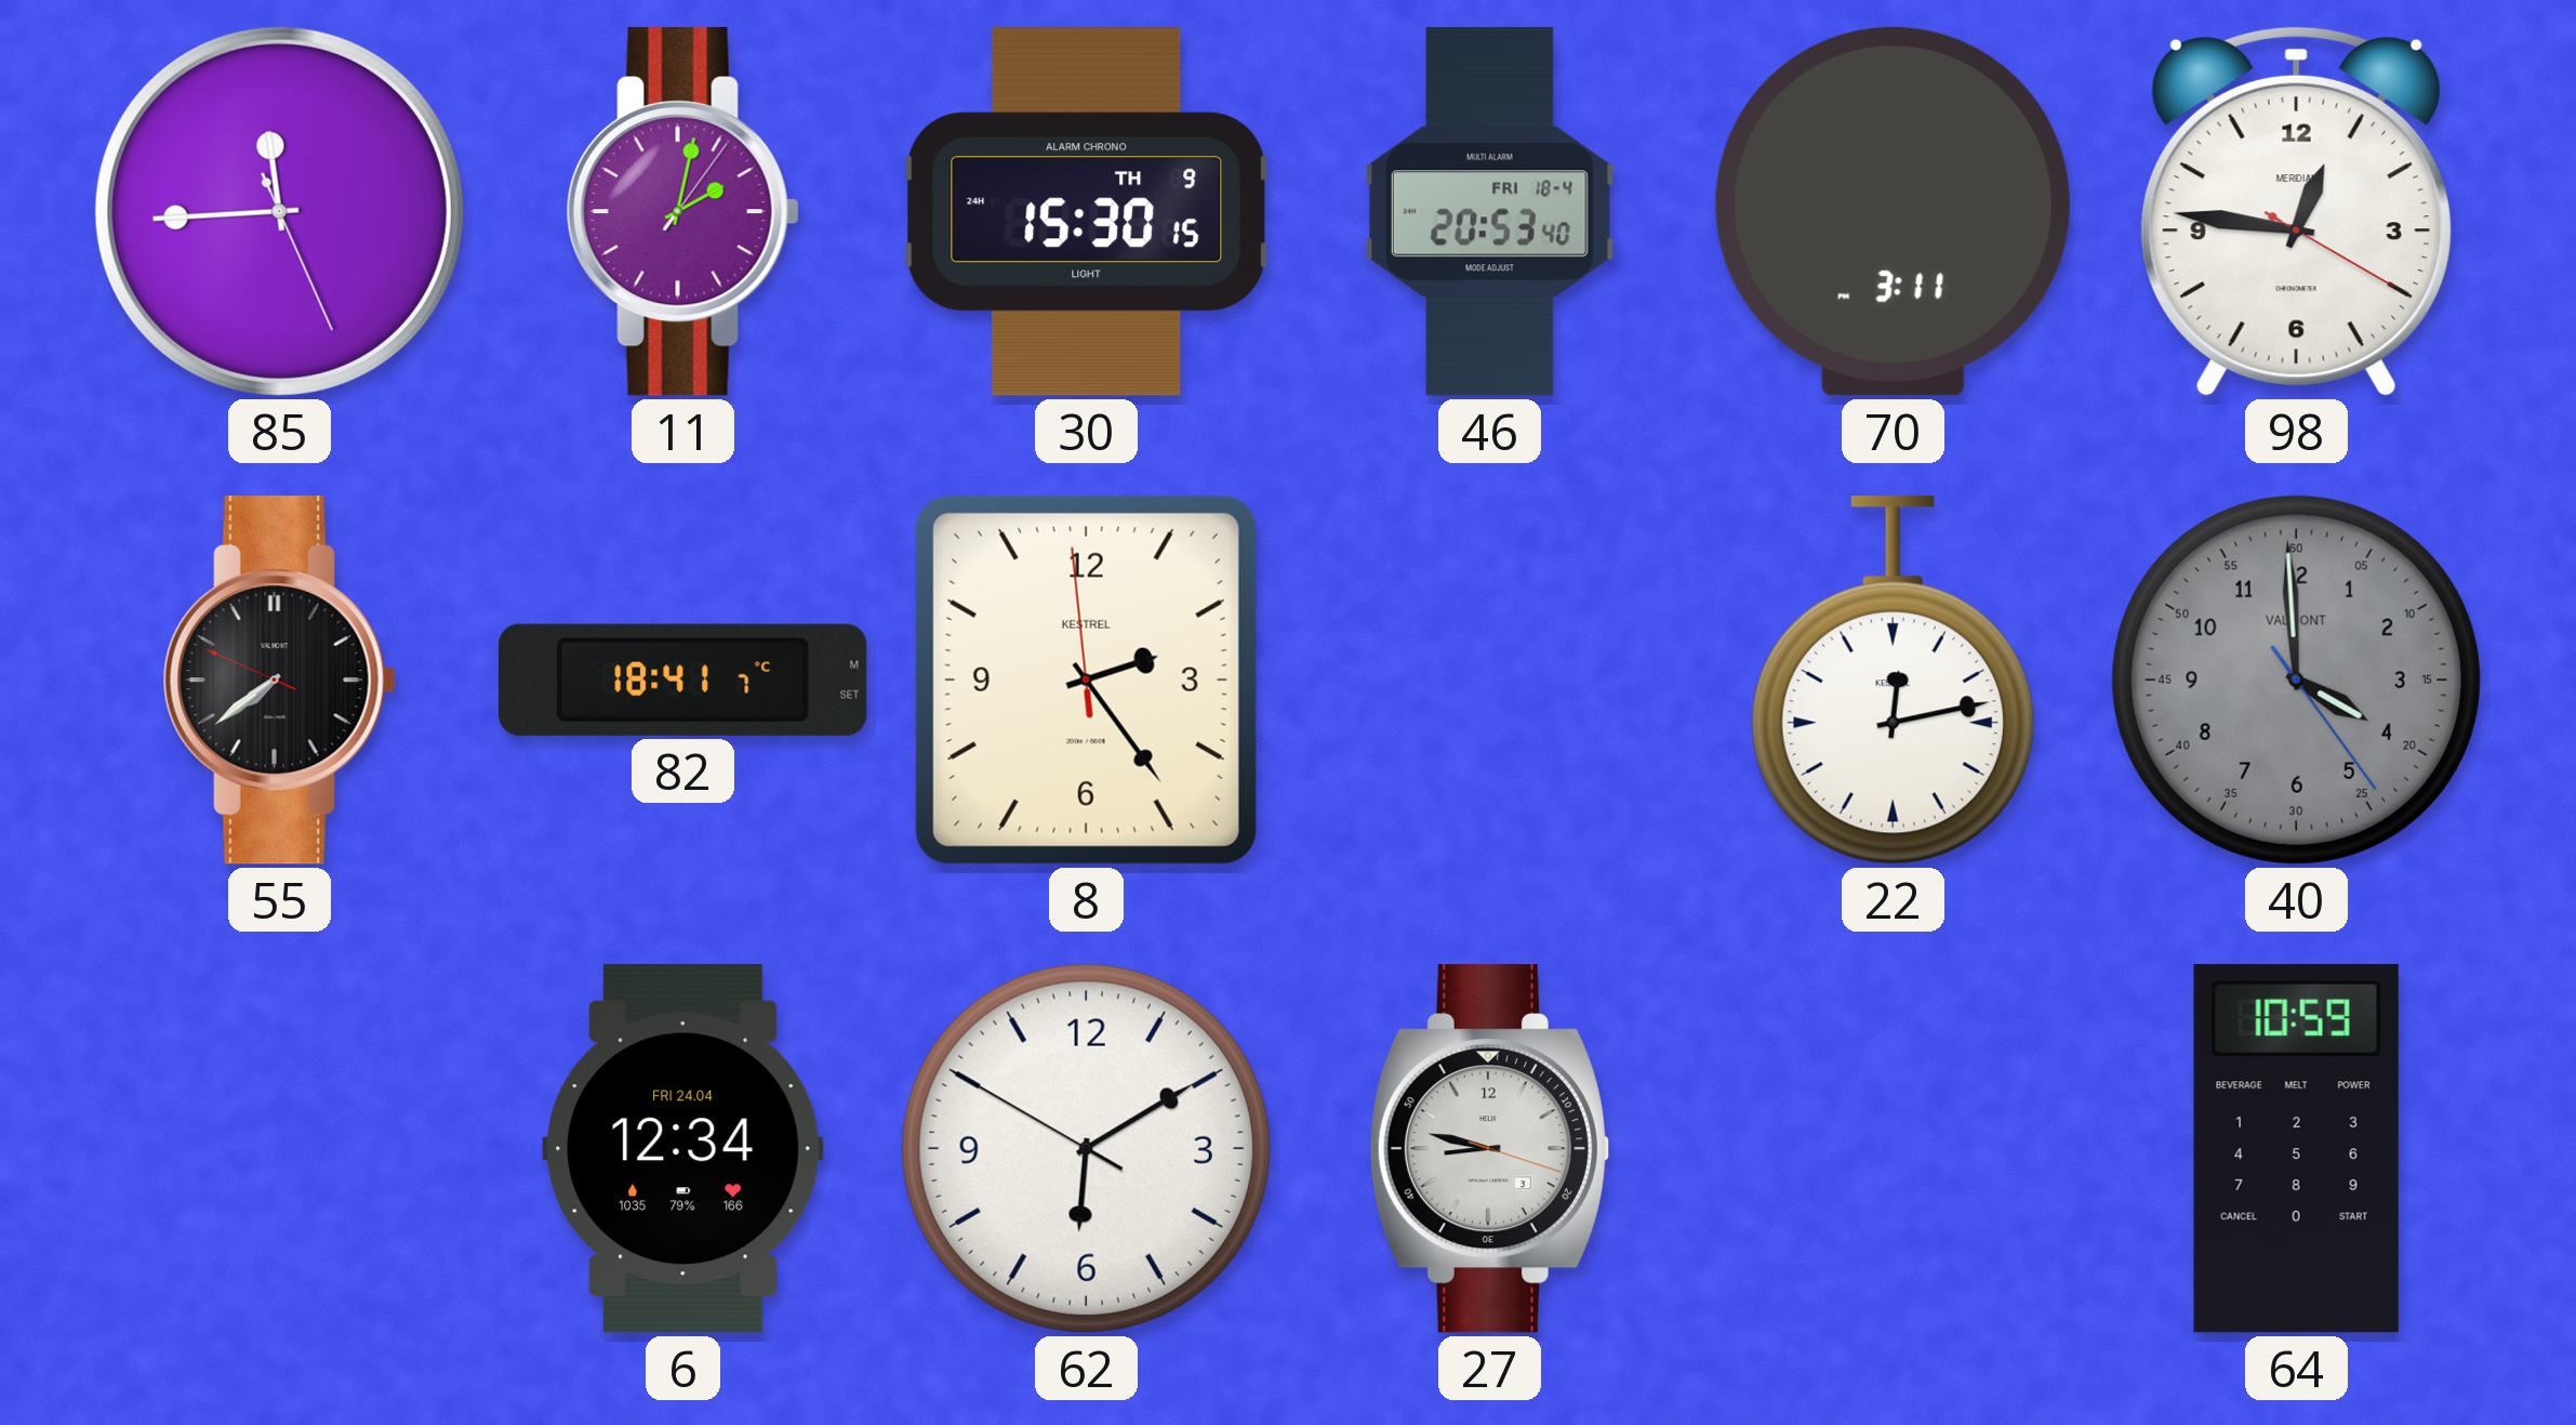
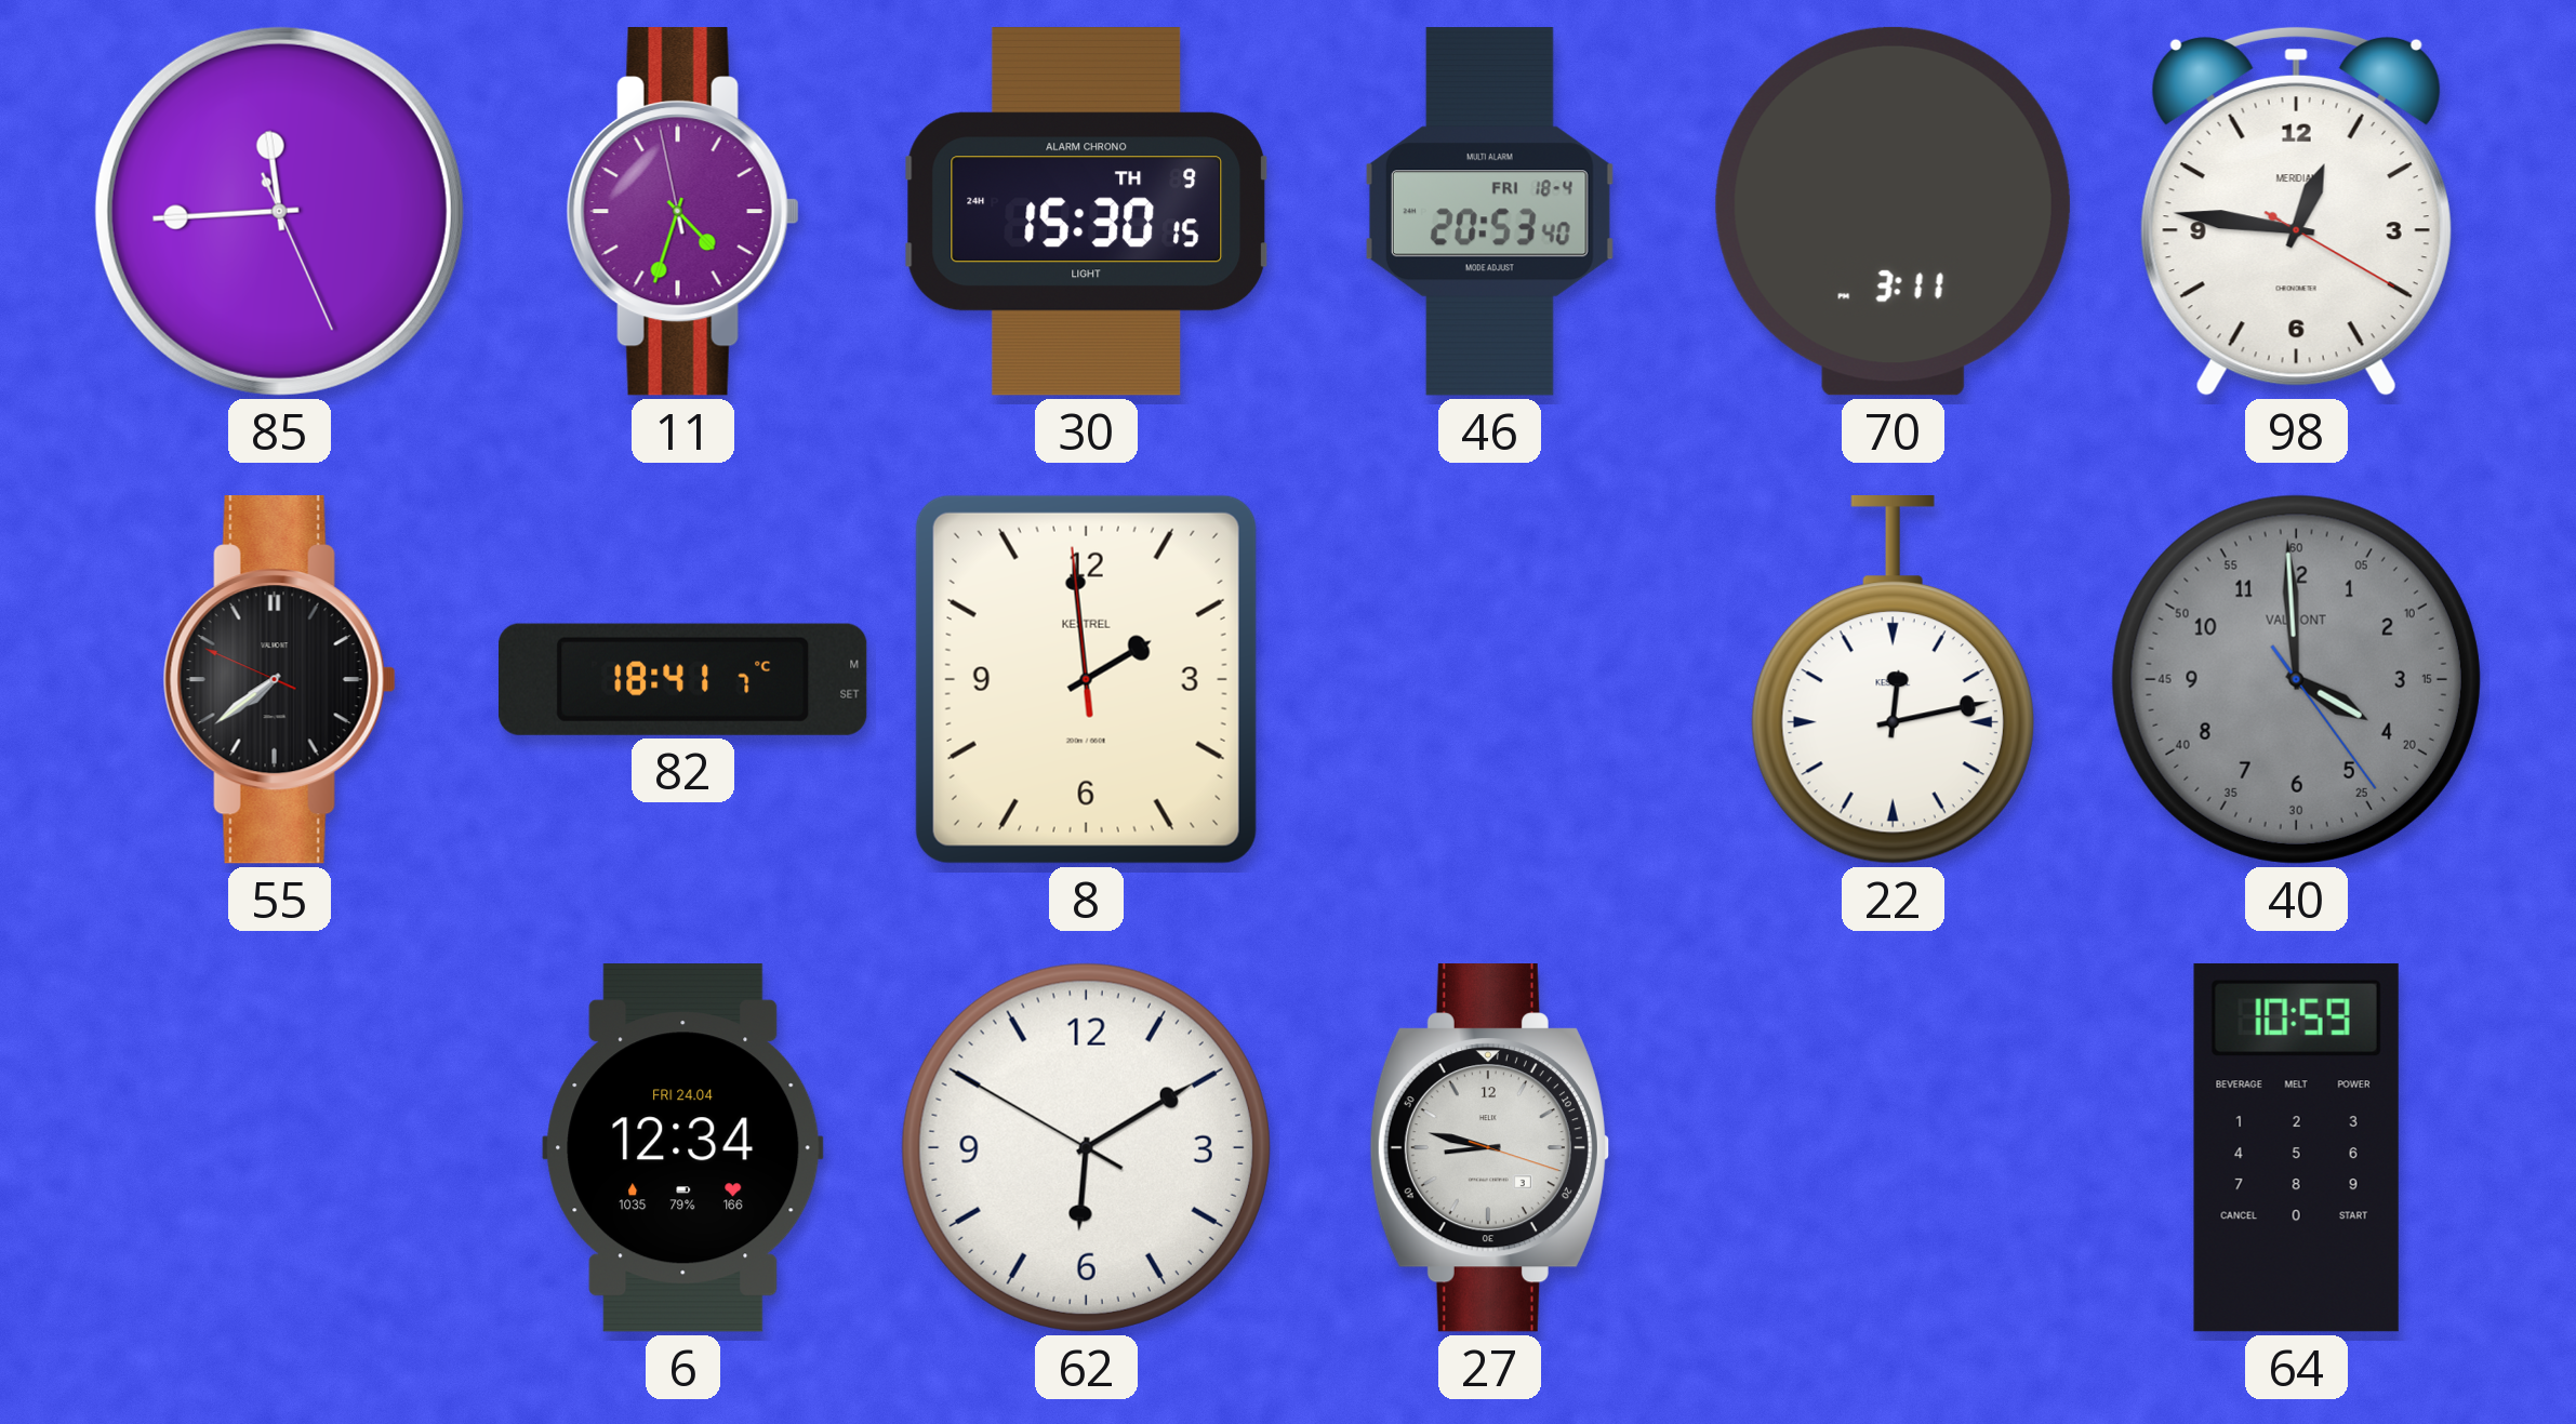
11: 2:02 -> 4:32 (682, 212)
8: 2:23 -> 1:58 (1086, 679)
